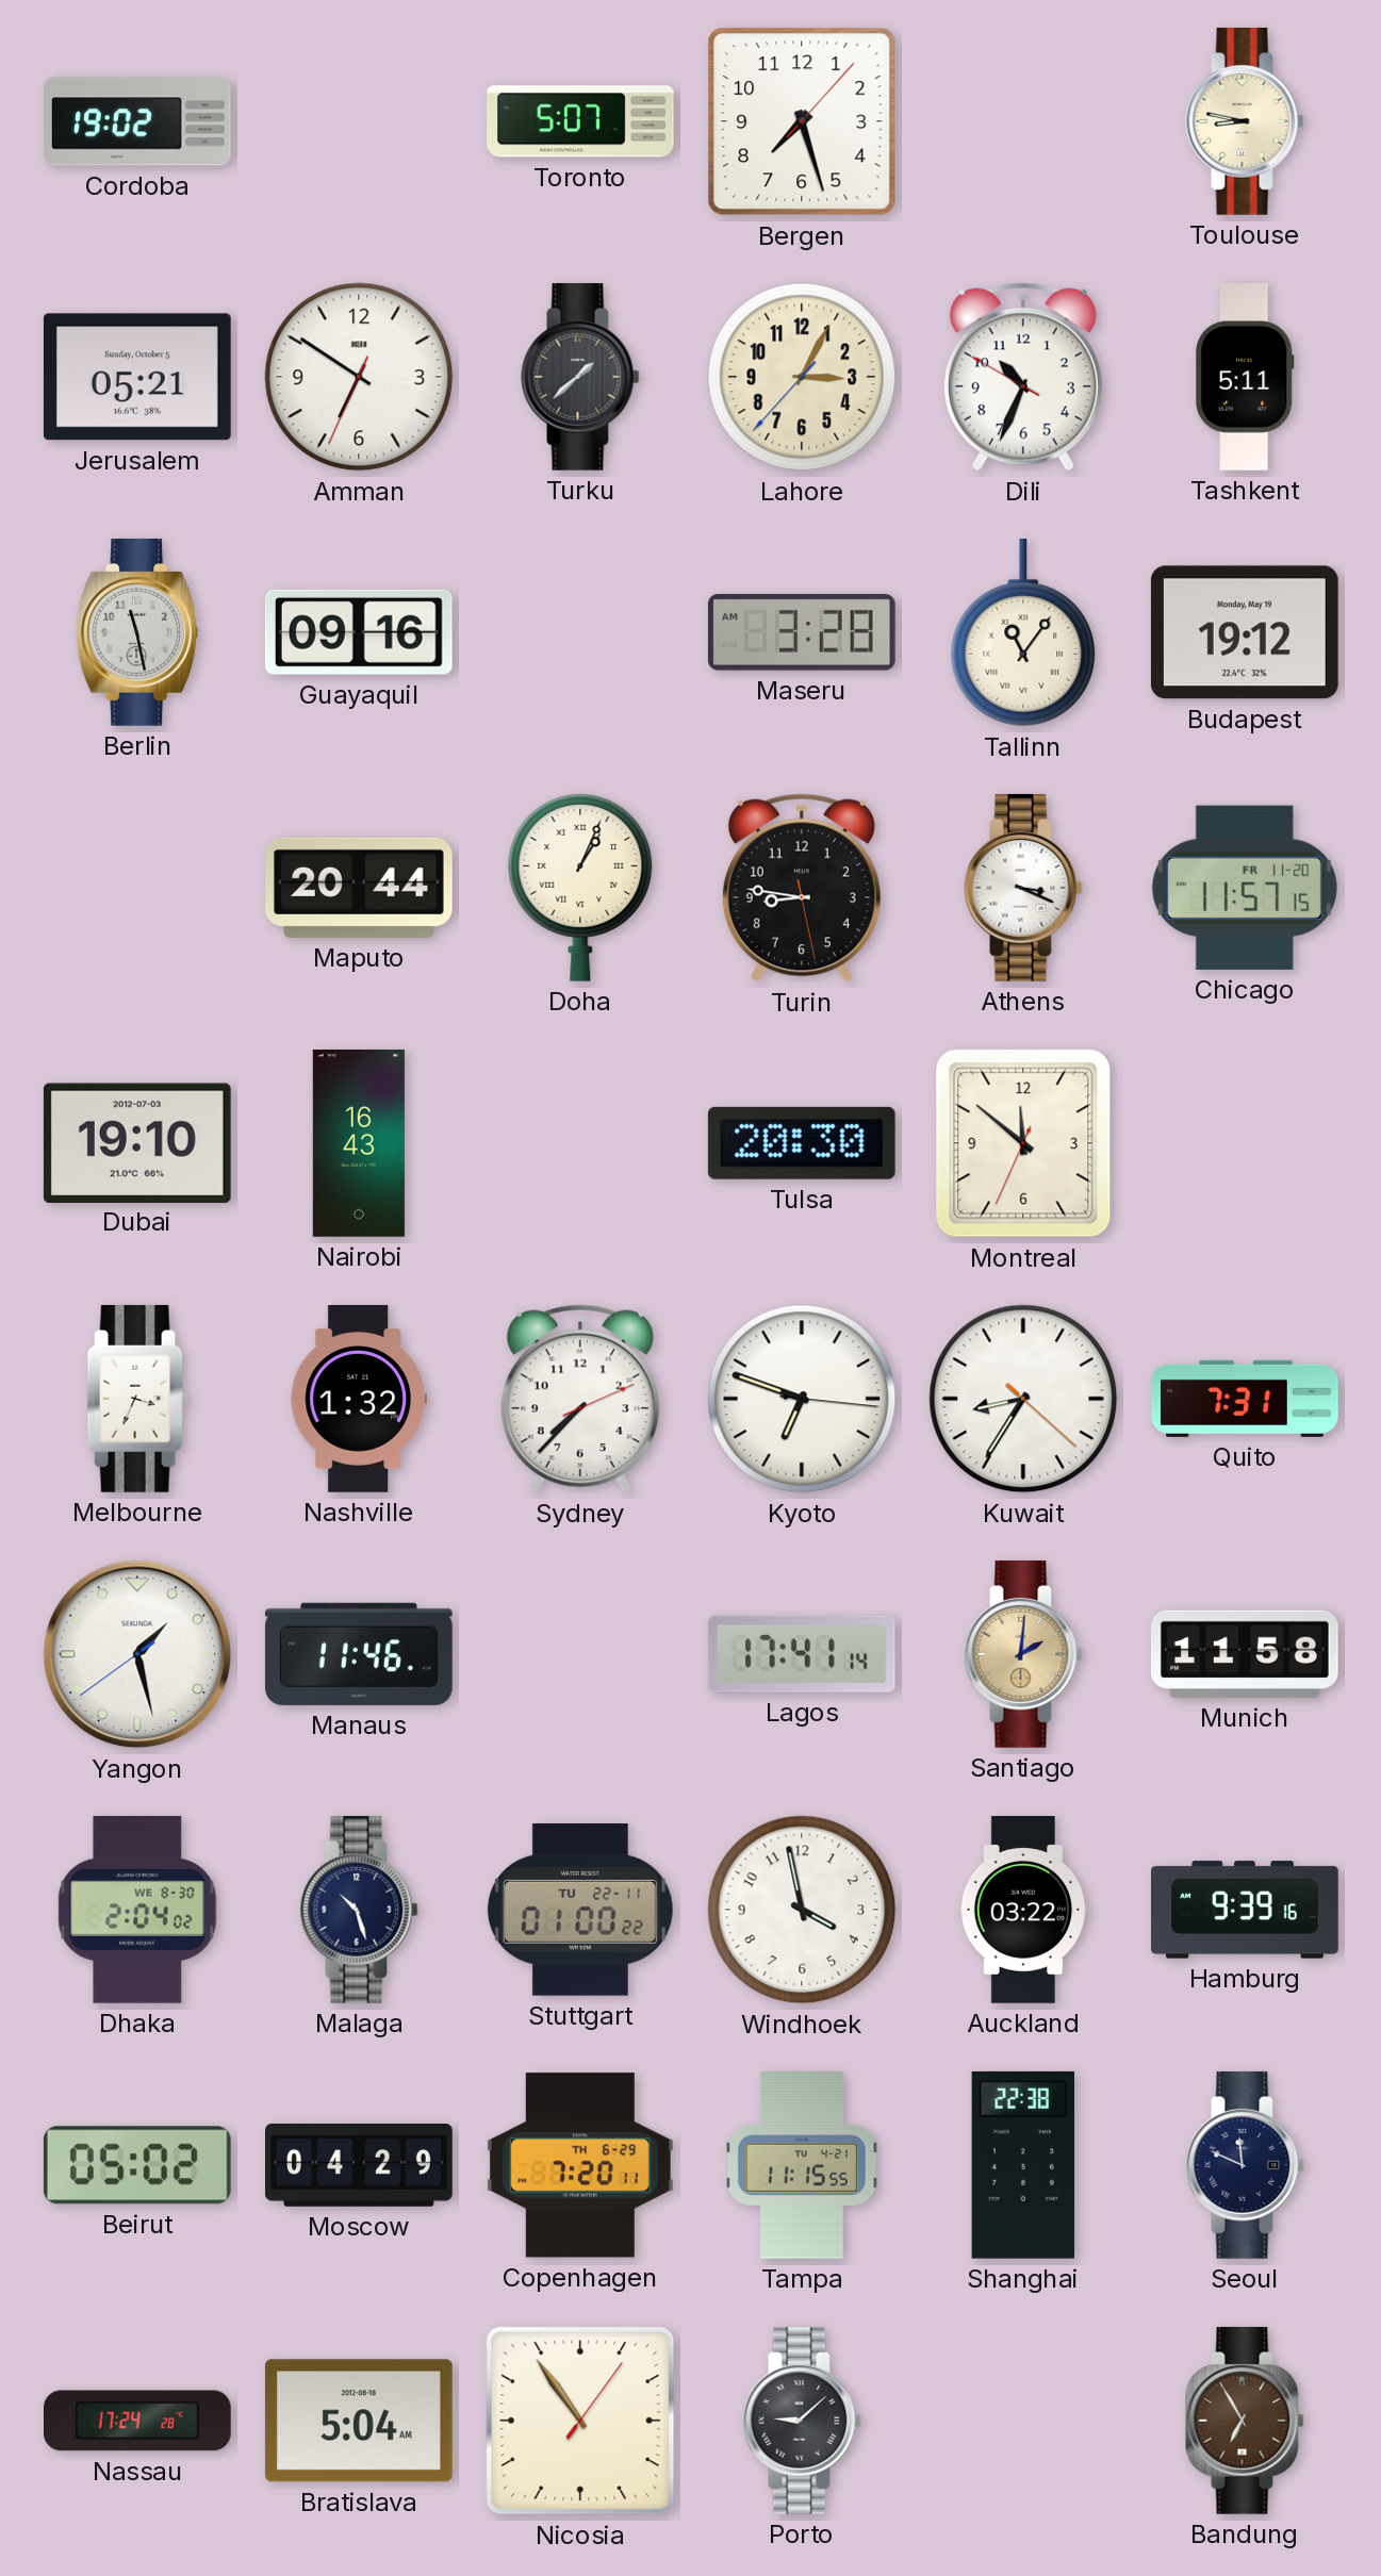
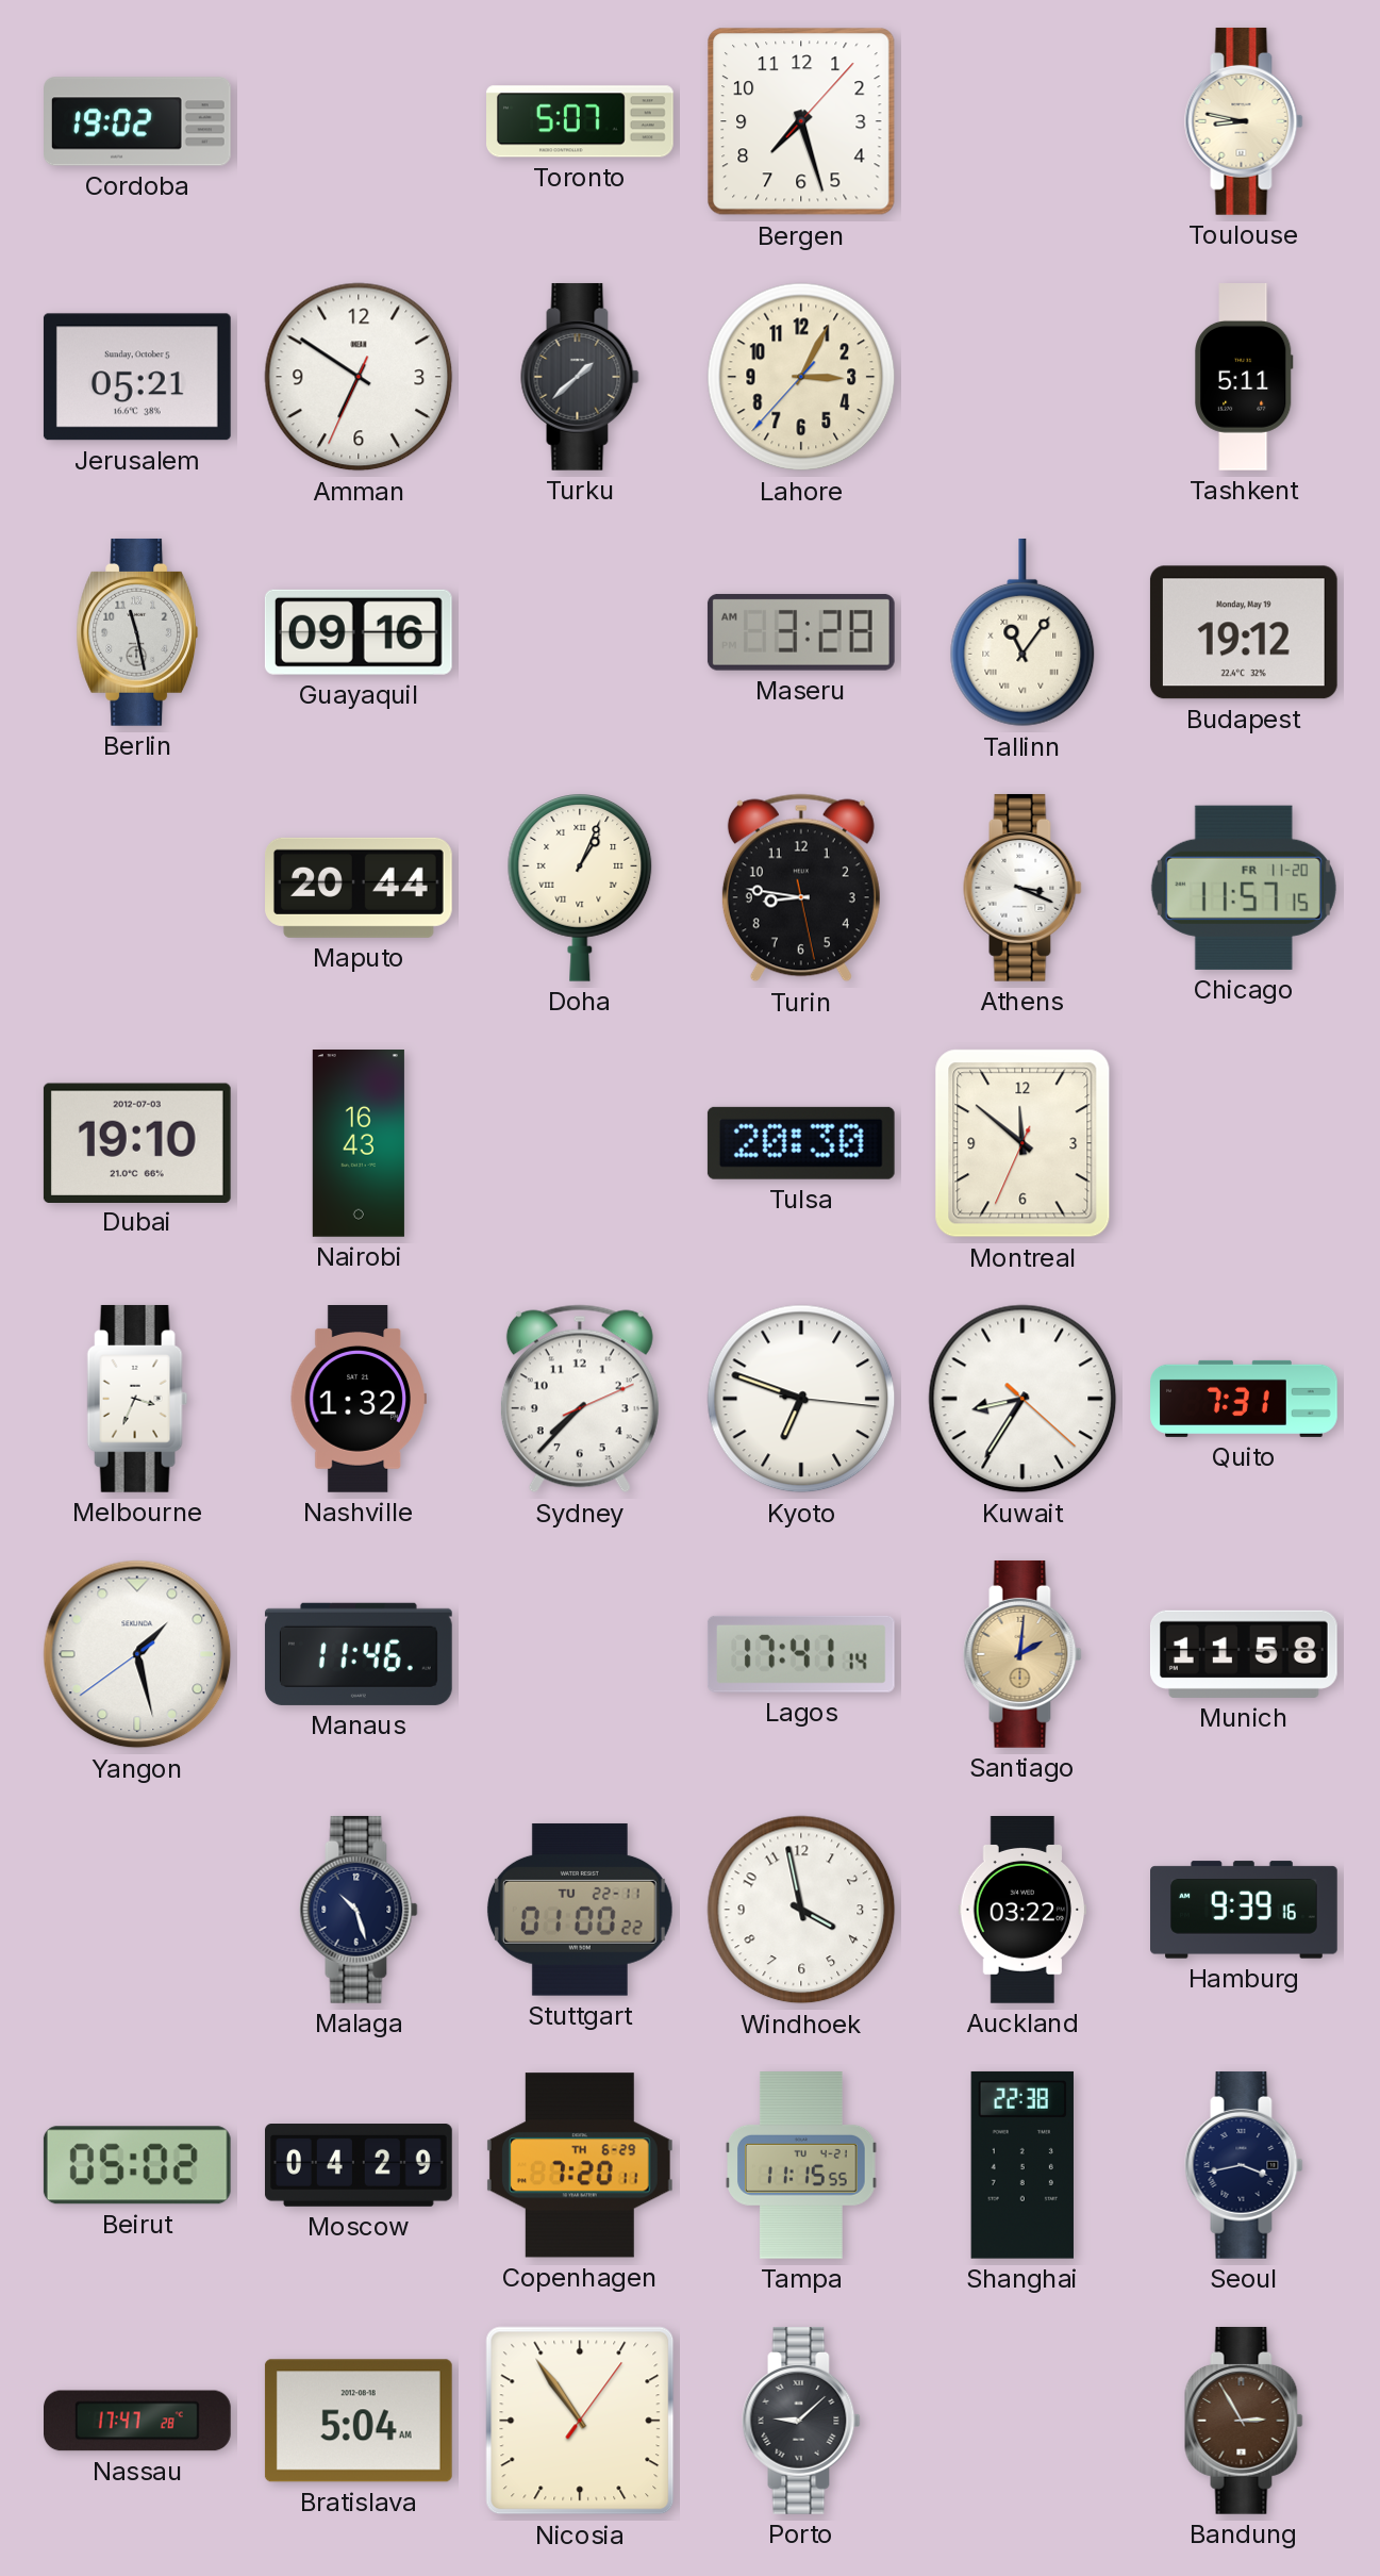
Dili: 10:33 -> none (1023, 377)
Dhaka: 2:04 -> none (137, 1910)
Seoul: 11:49 -> 3:43 (1244, 2165)
Nassau: 17:24 -> 17:47 (138, 2421)
Bandung: 6:55 -> 2:55 (1244, 2421)
